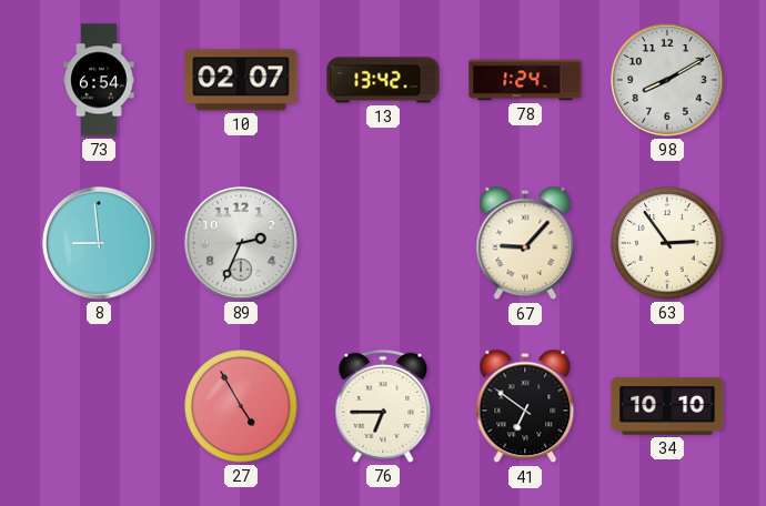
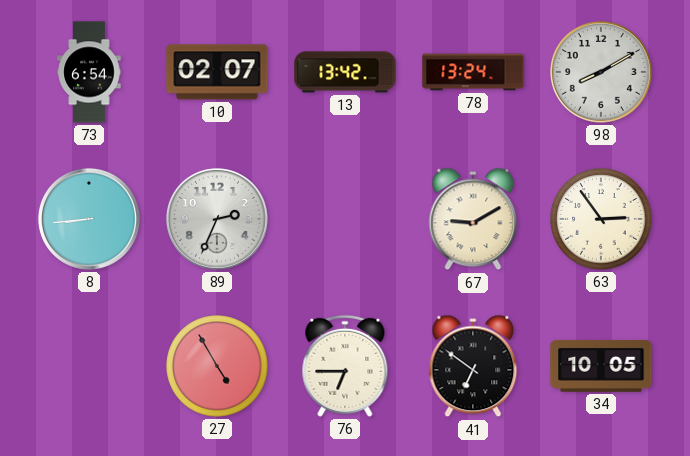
78: 1:24 -> 13:24 (473, 72)
8: 8:59 -> 8:44 (89, 219)
67: 9:07 -> 9:10 (473, 219)
34: 10:10 -> 10:05 (601, 366)
